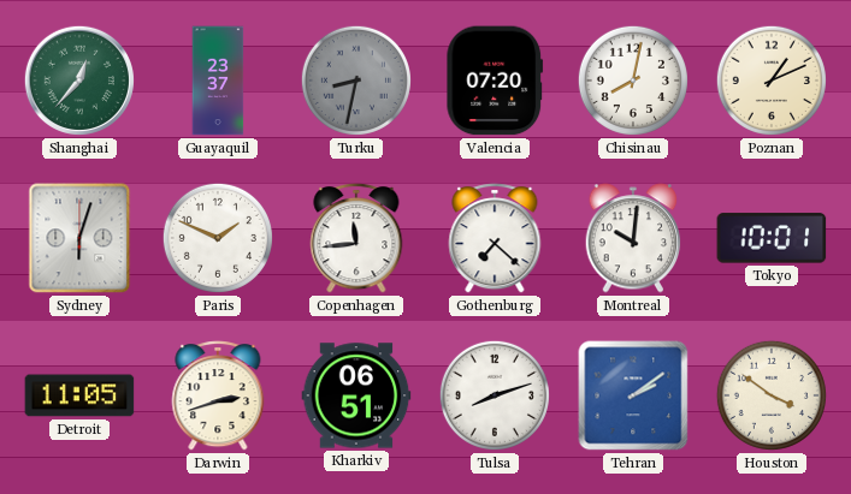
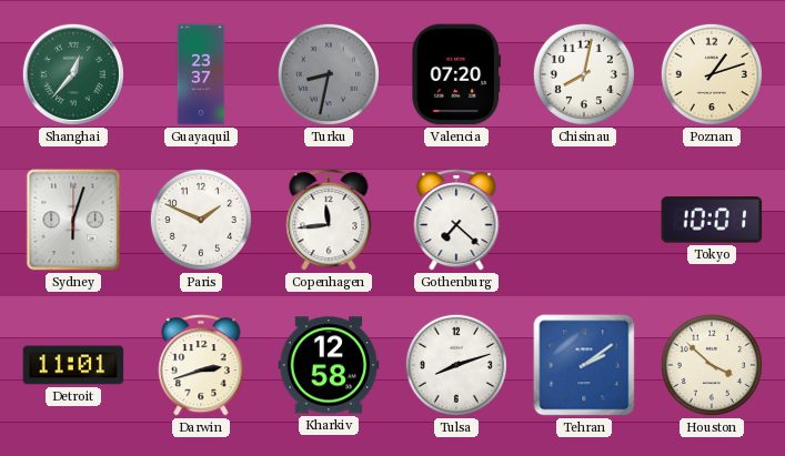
Poznan: 1:11 -> 1:12 (712, 74)
Montreal: 10:01 -> none (633, 238)
Detroit: 11:05 -> 11:01 (73, 365)
Kharkiv: 06:51 -> 12:58 (329, 365)
Houston: 3:51 -> 3:52 (712, 365)
